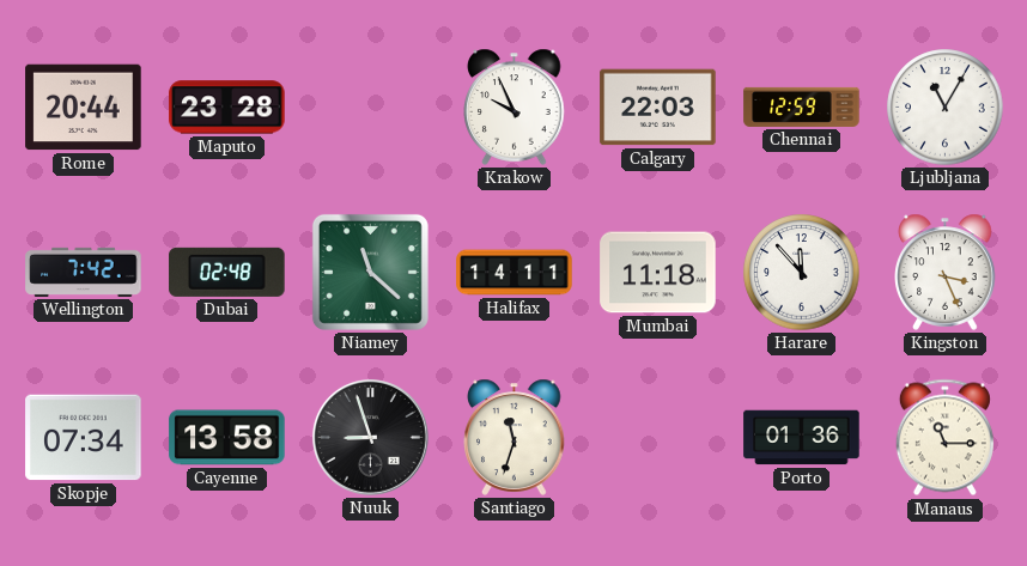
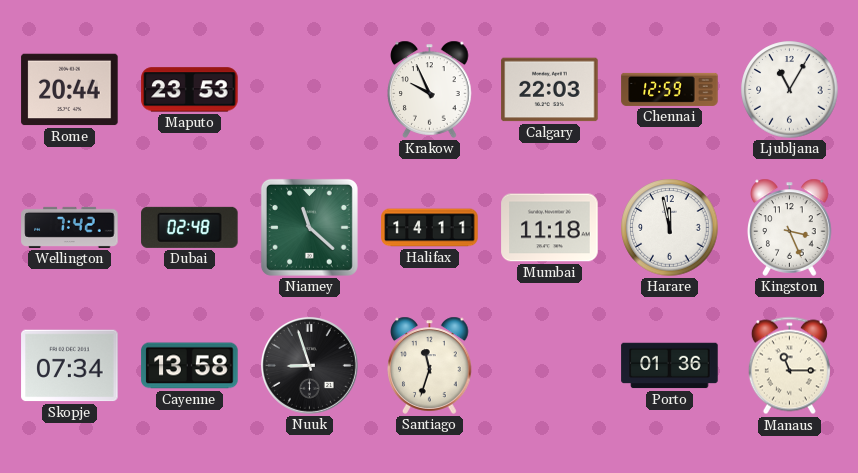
Maputo: 23:28 -> 23:53 (190, 90)
Harare: 11:53 -> 11:58 (670, 228)
